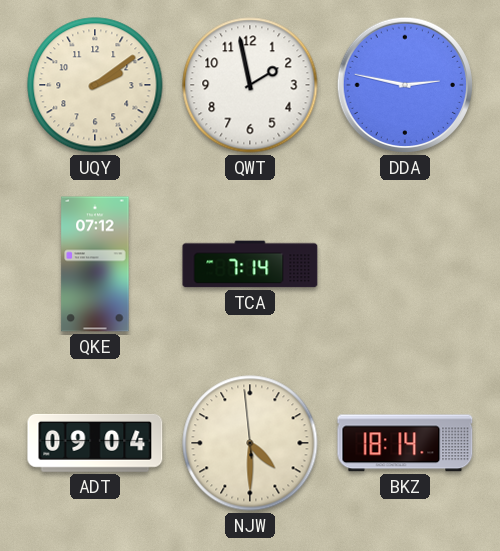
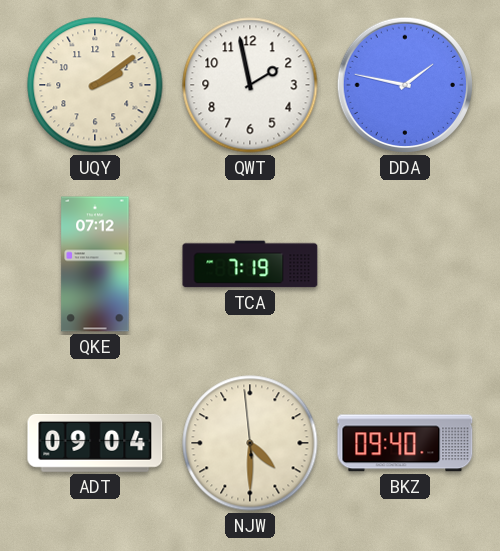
DDA: 2:47 -> 1:47 (405, 85)
TCA: 7:14 -> 7:19 (250, 264)
BKZ: 18:14 -> 09:40 (405, 443)
